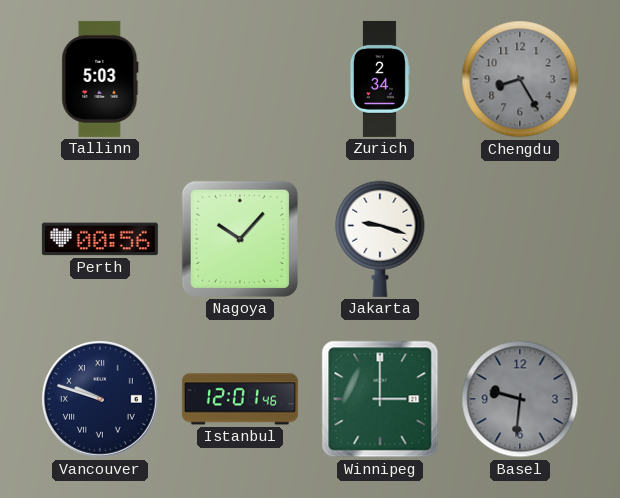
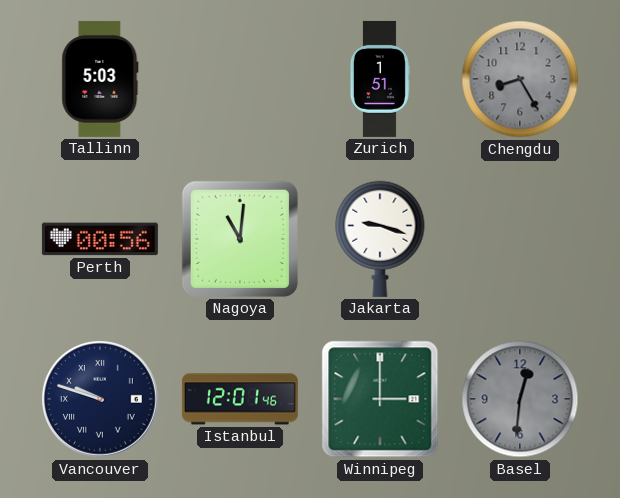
Zurich: 2:34 -> 1:51 (379, 79)
Nagoya: 10:07 -> 11:01 (240, 239)
Basel: 9:31 -> 12:31 (520, 399)
